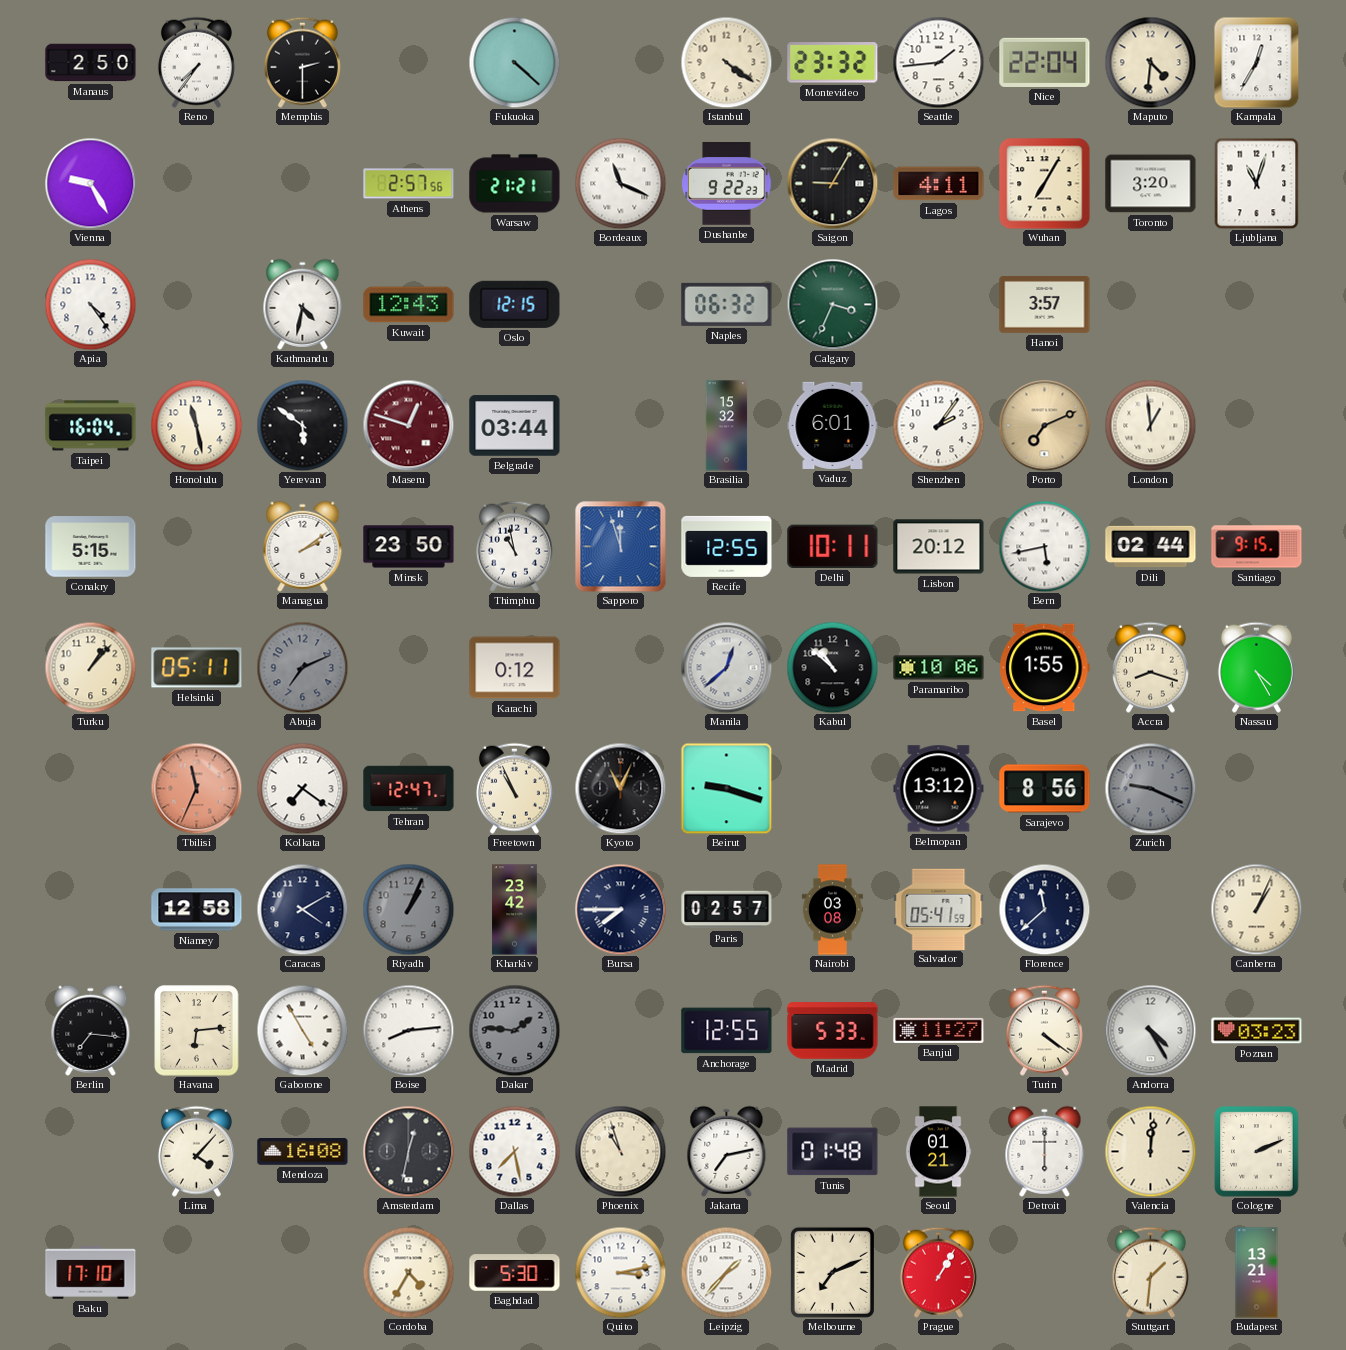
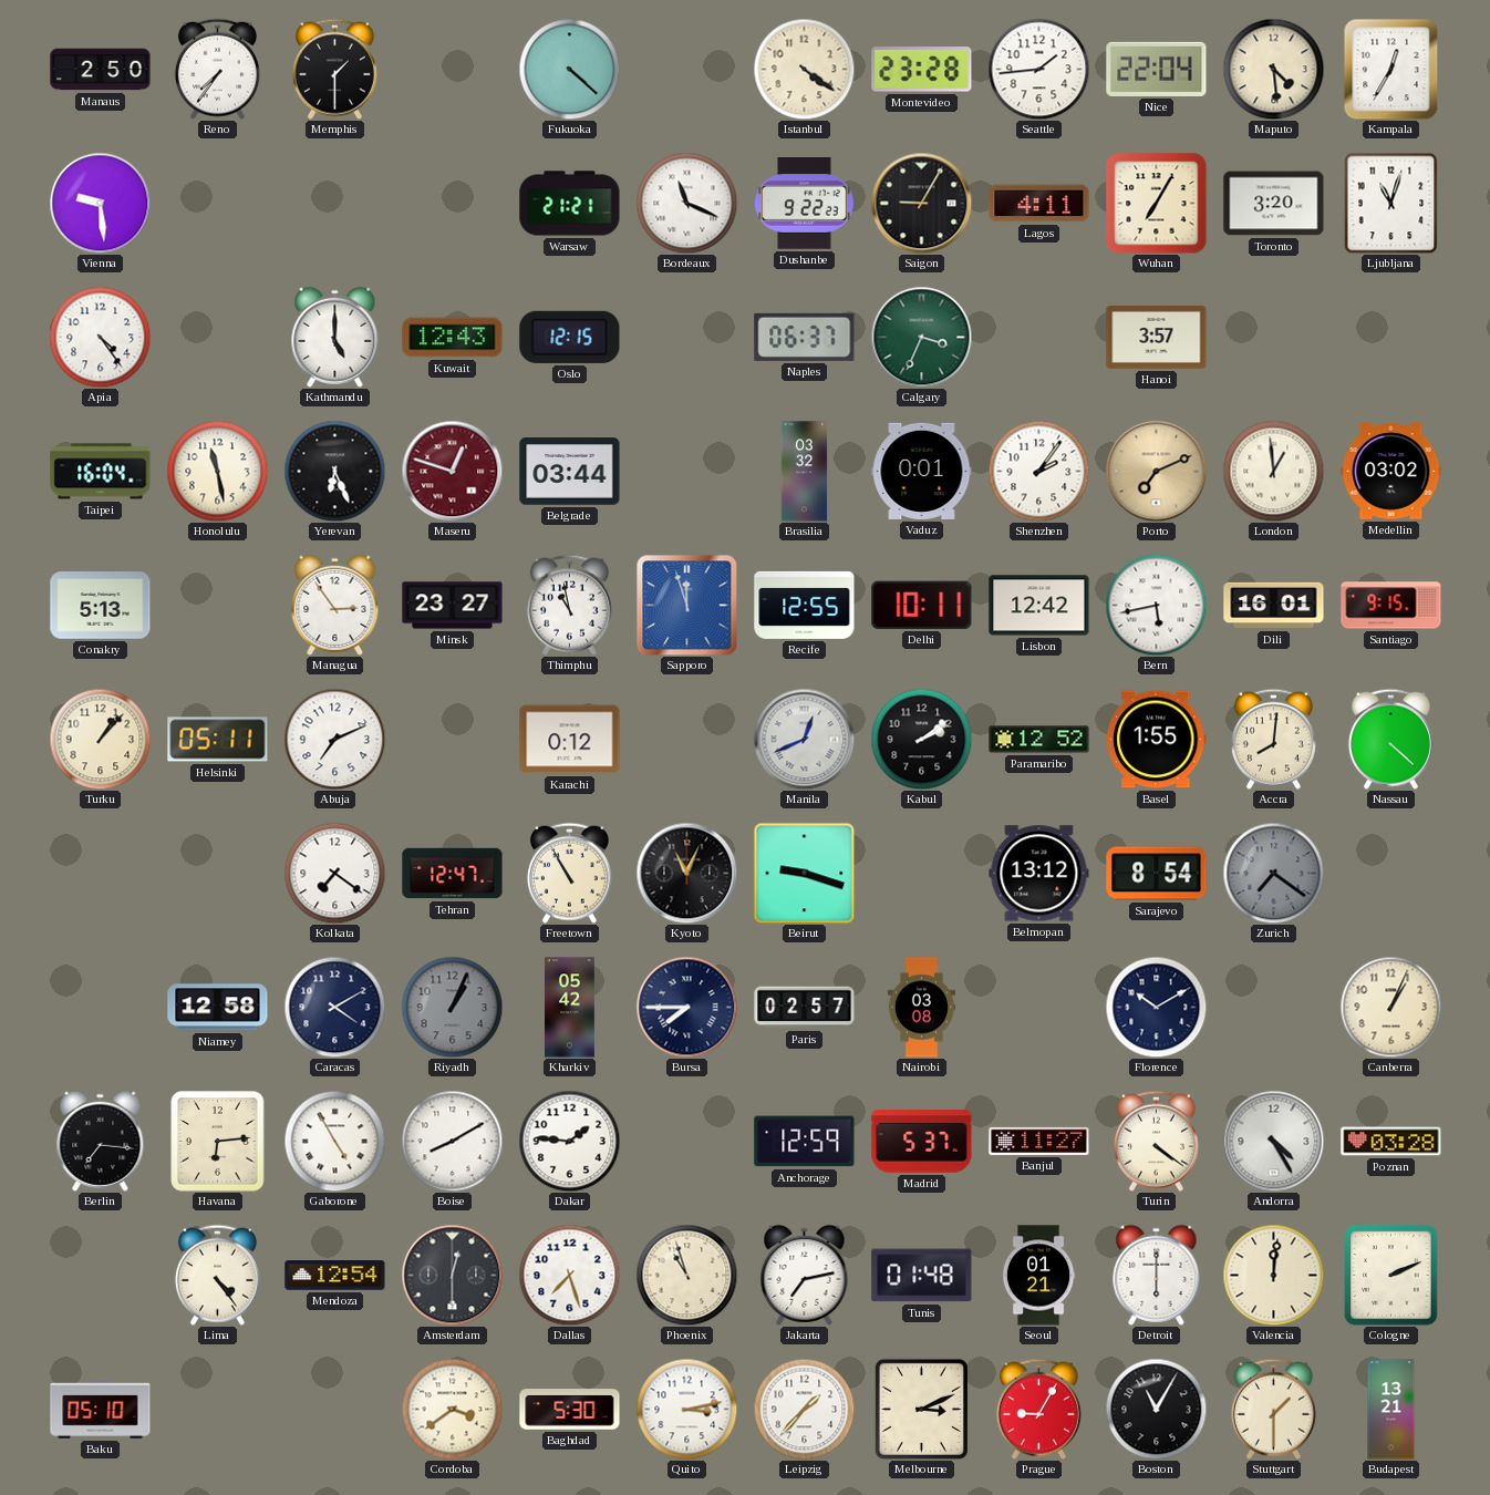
Memphis: 2:30 -> 1:30 (334, 69)
Montevideo: 23:32 -> 23:28 (922, 70)
Maputo: 4:31 -> 4:29 (1273, 69)
Vienna: 9:25 -> 9:29 (100, 203)
Athens: 2:57 -> none (409, 184)
Kathmandu: 4:32 -> 5:00 (335, 337)
Naples: 06:32 -> 06:37 (805, 337)
Yerevan: 5:51 -> 6:26 (334, 471)
Brasilia: 15:32 -> 03:32 (805, 472)
Vaduz: 6:01 -> 0:01 (922, 471)
Medellin: none -> 03:02 (1391, 472)
Conakry: 5:15 -> 5:13 (101, 606)
Managua: 2:09 -> 2:54 (335, 605)
Minsk: 23:50 -> 23:27 (453, 606)
Lisbon: 20:12 -> 12:42 (1039, 606)
Dili: 02:44 -> 16:01 (1274, 606)
Abuja dial: grey -> white (334, 739)
Manila: 12:38 -> 12:41 (804, 739)
Kabul: 10:52 -> 2:09 (921, 739)
Paramaribo: 10:06 -> 12:52 (1039, 740)
Accra: 8:18 -> 8:01 (1273, 739)
Nassau: 4:25 -> 4:22 (1390, 739)
Tbilisi: 11:34 -> none (196, 788)
Freetown: 10:56 -> 10:55 (569, 873)
Sarajevo: 8:56 -> 8:54 (1157, 874)
Zurich: 9:19 -> 7:21 (1273, 873)
Kharkiv: 23:42 -> 05:42 (570, 1008)
Salvador: 05:41 -> none (939, 909)
Florence: 11:38 -> 10:10 (1156, 1007)
Boise: 8:14 -> 8:10 (452, 1141)
Dakar dial: grey -> white (569, 1141)
Anchorage: 12:55 -> 12:59 (805, 1142)
Madrid: 5:33 -> 5:37 (922, 1142)
Poznan: 03:23 -> 03:28 (1391, 1142)
Lima: 4:07 -> 4:24 (217, 1275)
Mendoza: 16:08 -> 12:54 (335, 1276)
Amsterdam: 12:32 -> 12:30 (452, 1275)
Dallas: 7:28 -> 7:27 (569, 1275)
Baku: 17:10 -> 05:10 (101, 1409)
Cordoba: 4:35 -> 3:39 (452, 1409)
Melbourne: 7:11 -> 3:11 (921, 1409)
Prague: 1:05 -> 9:05 (1038, 1409)
Boston: none -> 11:05 (1156, 1409)
Stuttgart: 1:31 -> 1:30 (1273, 1409)
